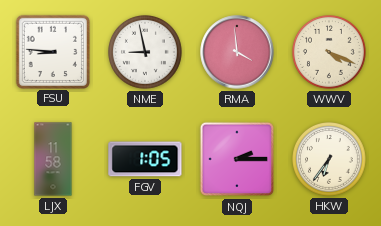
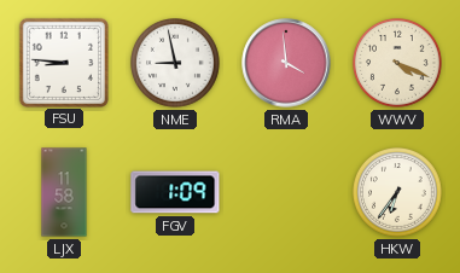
FGV: 1:05 -> 1:09 (175, 192)
NQJ: 2:15 -> none (237, 159)
